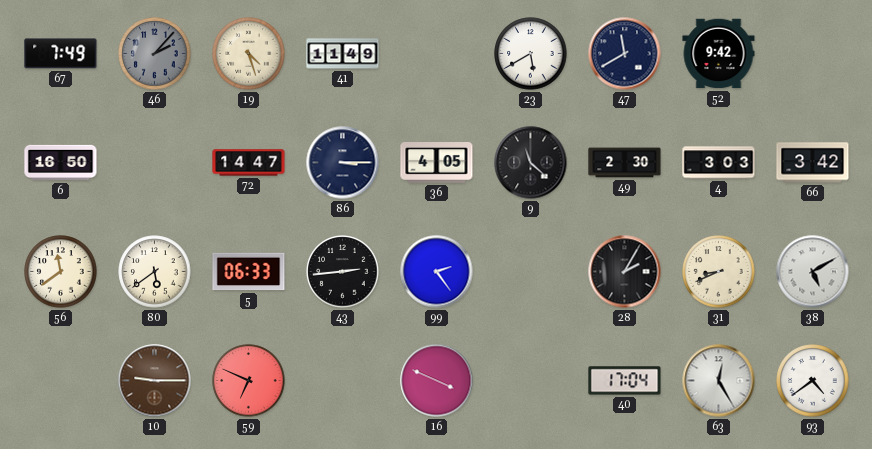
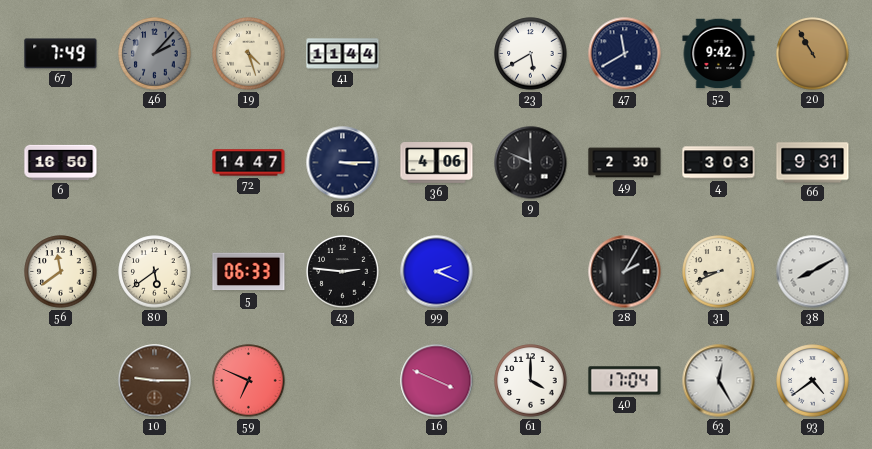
41: 11:49 -> 11:44 (343, 54)
20: none -> 10:55 (813, 54)
36: 4:05 -> 4:06 (437, 163)
9: 11:22 -> 11:49 (531, 163)
66: 3:42 -> 9:31 (813, 163)
43: 2:44 -> 2:46 (343, 272)
99: 2:24 -> 2:19 (437, 272)
38: 5:10 -> 8:10 (813, 272)
61: none -> 4:00 (531, 381)
